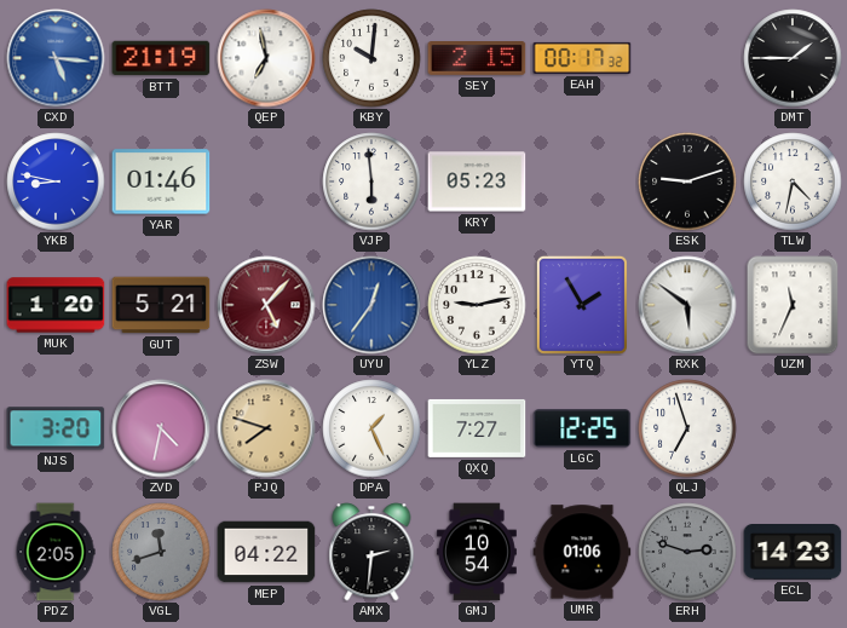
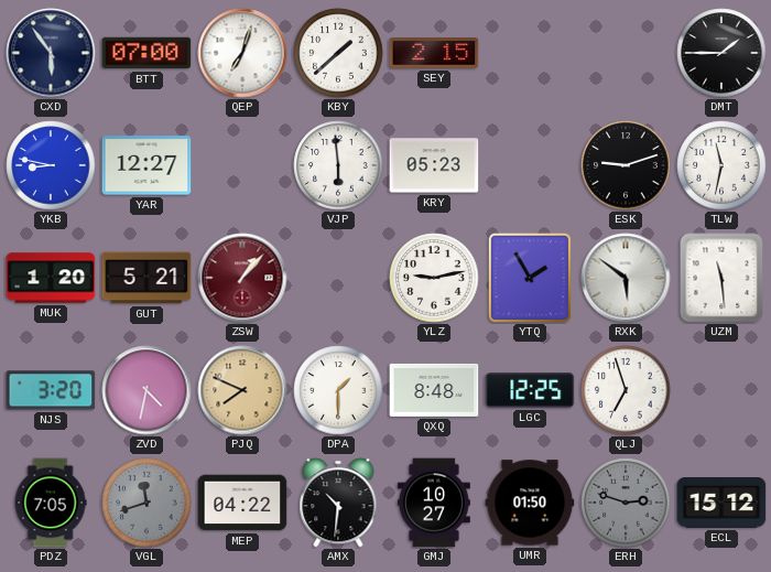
CXD: 5:16 -> 5:54 (51, 53)
CXD dial: blue -> navy (51, 53)
BTT: 21:19 -> 07:00 (146, 53)
QEP: 6:58 -> 7:03 (242, 53)
KBY: 10:01 -> 1:38 (338, 53)
EAH: 00:17 -> none (582, 58)
YAR: 01:46 -> 12:27 (146, 165)
TLW: 4:32 -> 11:32 (721, 165)
ZSW: 5:07 -> 1:07 (242, 278)
UYU: 12:36 -> none (371, 305)
UZM: 11:34 -> 11:29 (721, 278)
PJQ: 7:48 -> 7:49 (242, 390)
DPA: 1:26 -> 1:30 (338, 390)
QXQ: 7:27 -> 8:48 (434, 390)
PDZ: 2:05 -> 7:05 (51, 503)
AMX: 2:31 -> 10:31 (338, 503)
GMJ: 10:54 -> 10:27 (434, 503)
UMR: 01:06 -> 01:50 (530, 503)
ECL: 14:23 -> 15:12 (721, 504)
